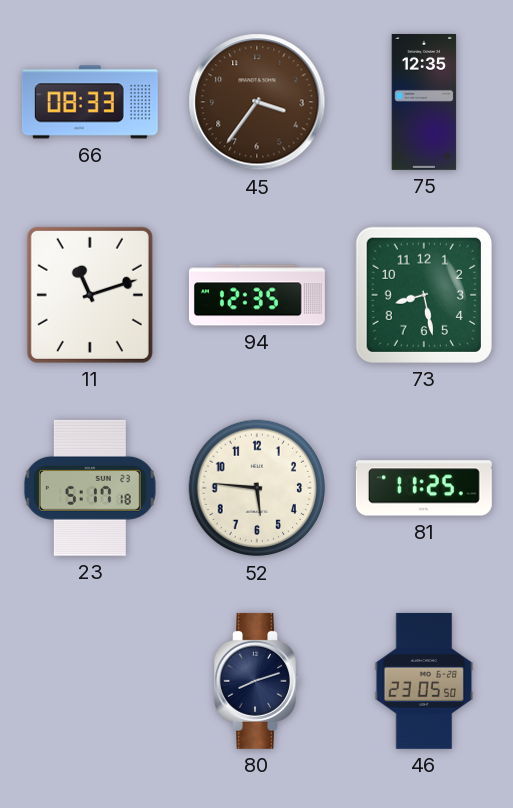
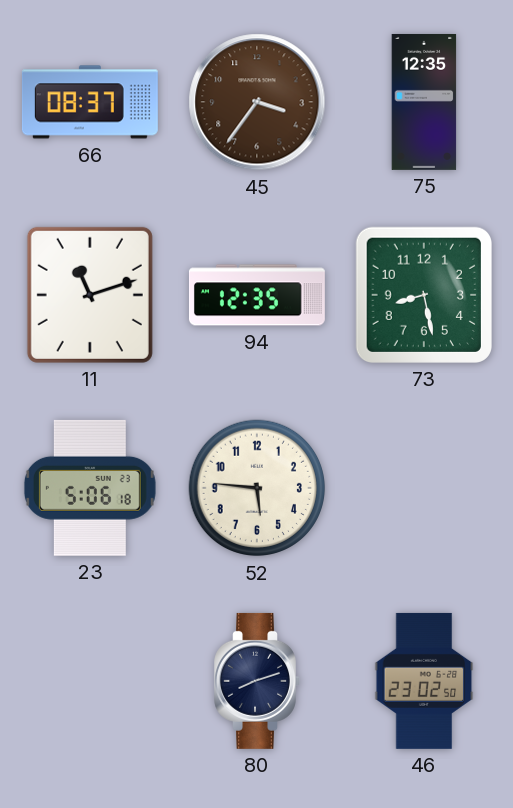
66: 08:33 -> 08:37 (90, 102)
23: 5:17 -> 5:06 (90, 488)
81: 11:25 -> none (424, 488)
46: 23:05 -> 23:02 (424, 681)
